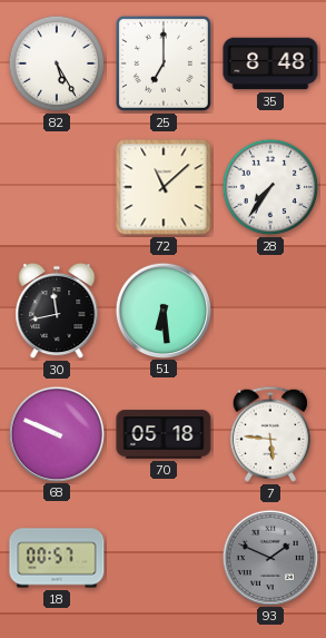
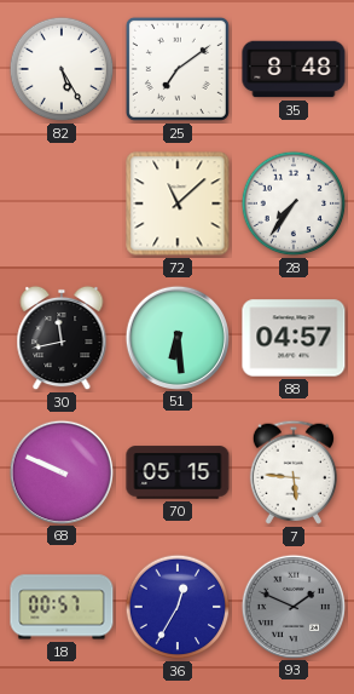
25: 7:00 -> 7:09 (178, 69)
88: none -> 04:57 (294, 338)
70: 05:18 -> 05:15 (178, 472)
36: none -> 12:35 (178, 607)
